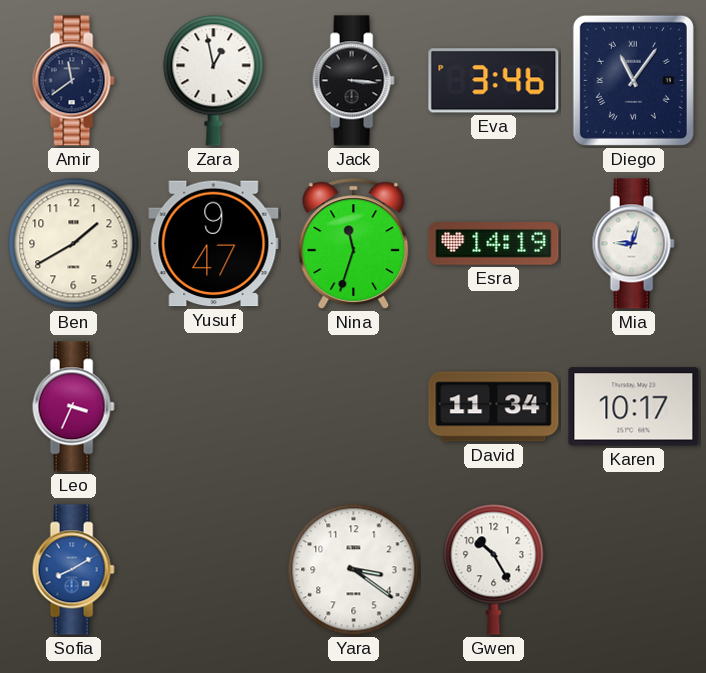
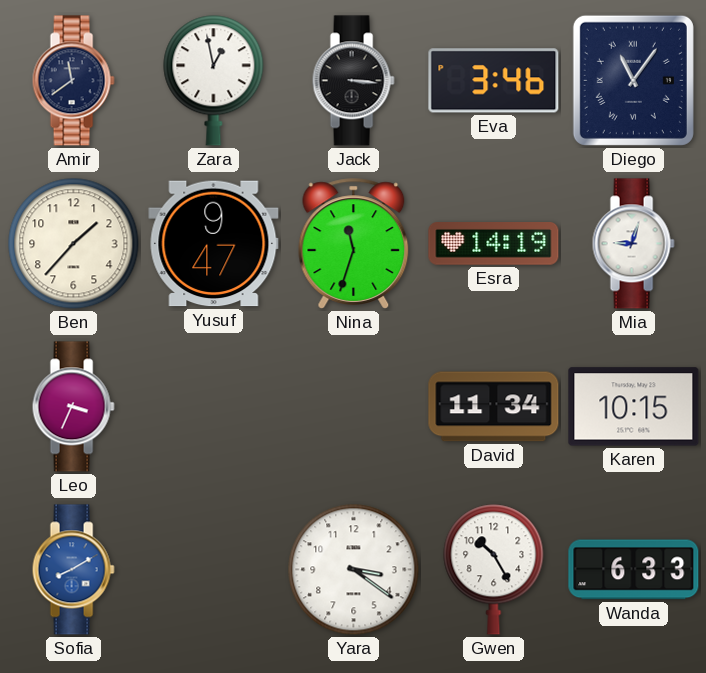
Ben: 1:40 -> 1:37 (74, 244)
Karen: 10:17 -> 10:15 (634, 407)
Wanda: none -> 6:33 (634, 570)
